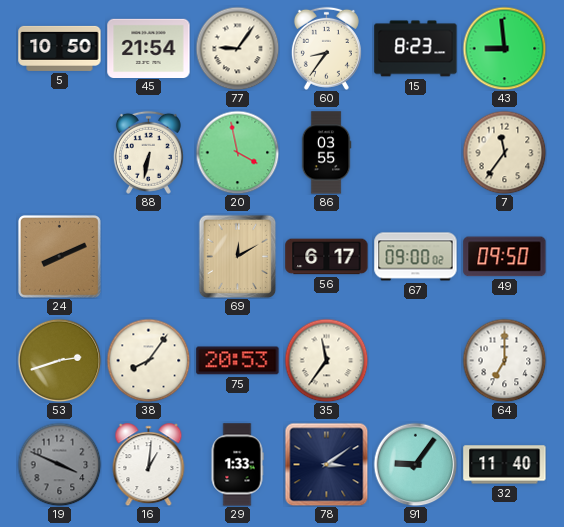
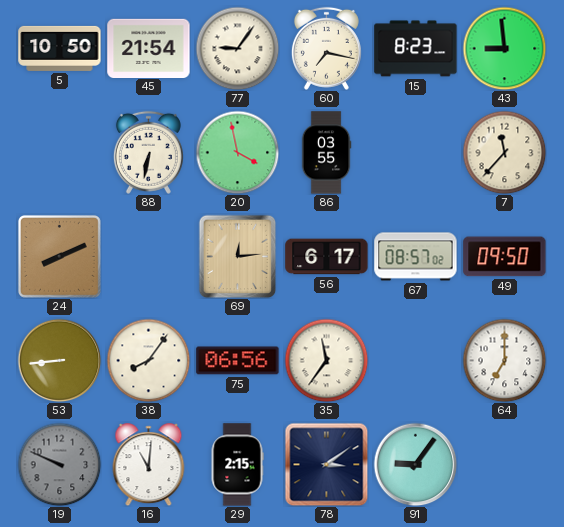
60: 8:36 -> 7:17 (326, 48)
7: 11:36 -> 11:37 (504, 152)
69: 12:10 -> 12:14 (238, 256)
67: 09:00 -> 08:57 (416, 257)
53: 2:42 -> 8:44 (59, 360)
75: 20:53 -> 06:56 (238, 361)
19: 3:49 -> 9:49 (59, 464)
16: 1:01 -> 11:01 (149, 465)
29: 1:33 -> 2:15 (237, 465)
32: 11:40 -> none (505, 465)
